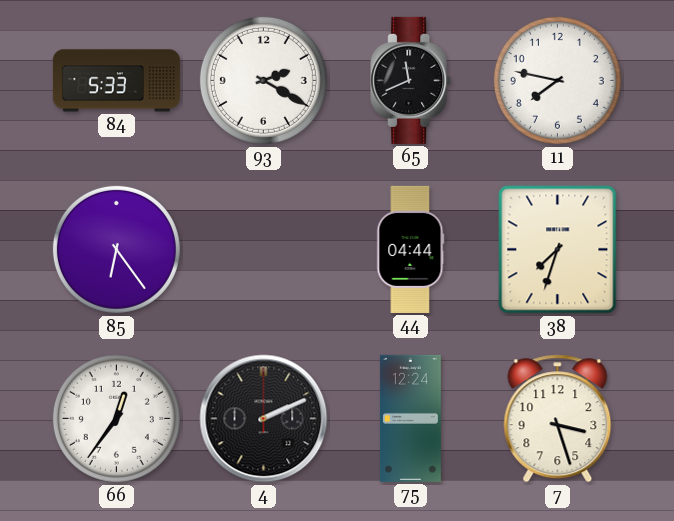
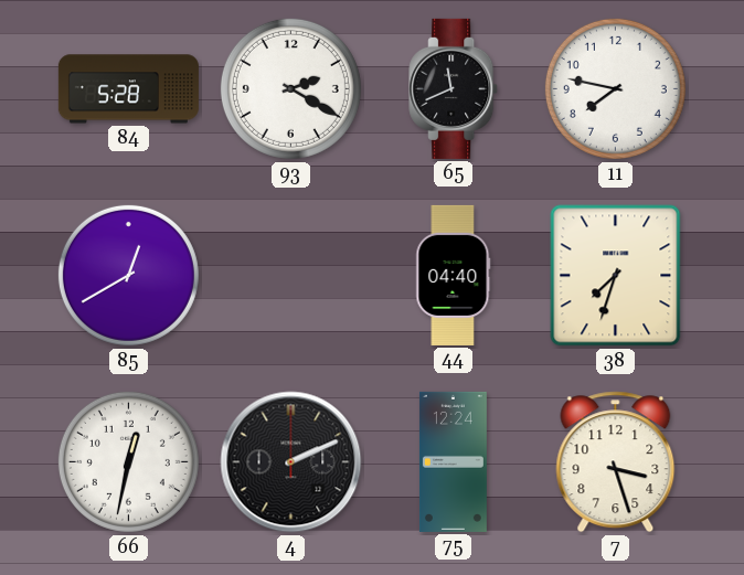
84: 5:33 -> 5:28 (128, 89)
85: 6:24 -> 12:40 (128, 275)
44: 04:44 -> 04:40 (454, 275)
66: 12:36 -> 12:32 (128, 461)
